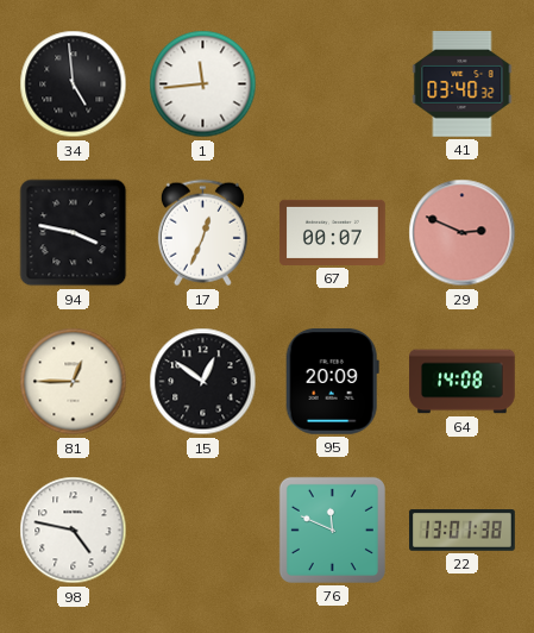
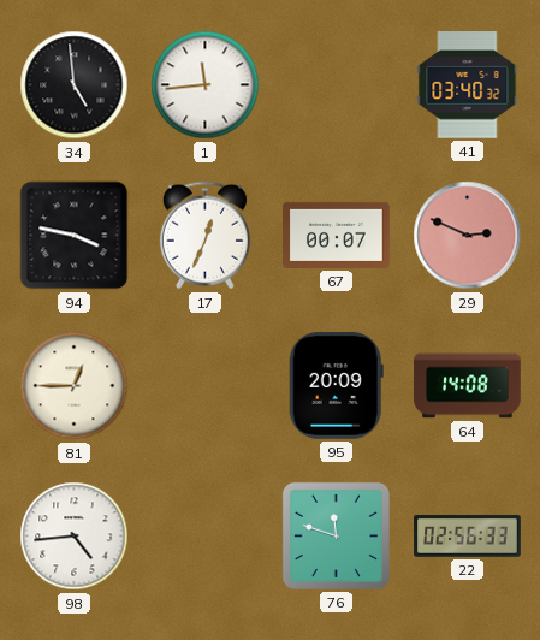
15: 12:51 -> none (203, 382)
98: 4:47 -> 4:44 (75, 537)
76: 11:49 -> 11:48 (336, 535)
22: 13:01 -> 02:56 (468, 537)
